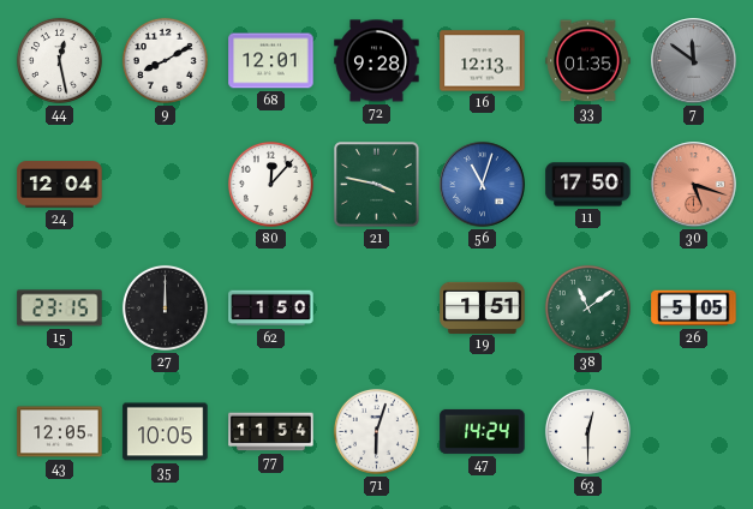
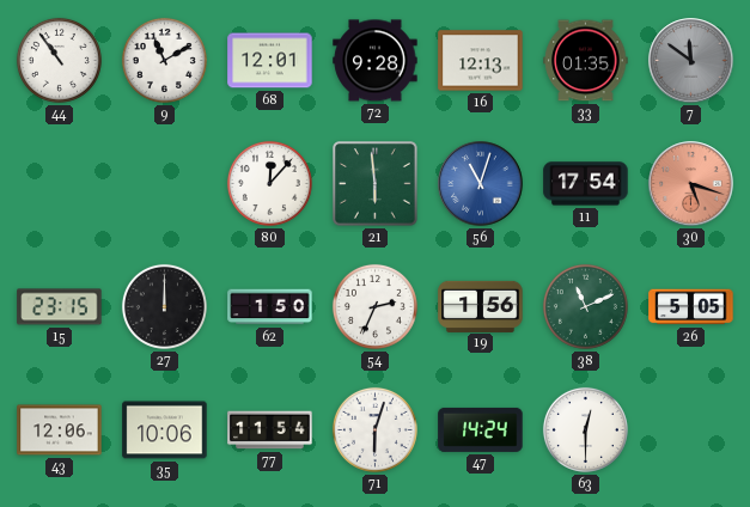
44: 12:28 -> 10:54 (59, 60)
9: 8:10 -> 11:10 (164, 60)
24: 12:04 -> none (60, 185)
21: 3:47 -> 5:59 (376, 184)
11: 17:50 -> 17:54 (586, 184)
54: none -> 2:34 (374, 306)
19: 1:51 -> 1:56 (481, 306)
38: 11:09 -> 11:11 (585, 306)
43: 12:05 -> 12:06 (60, 430)
35: 10:05 -> 10:06 (165, 430)
